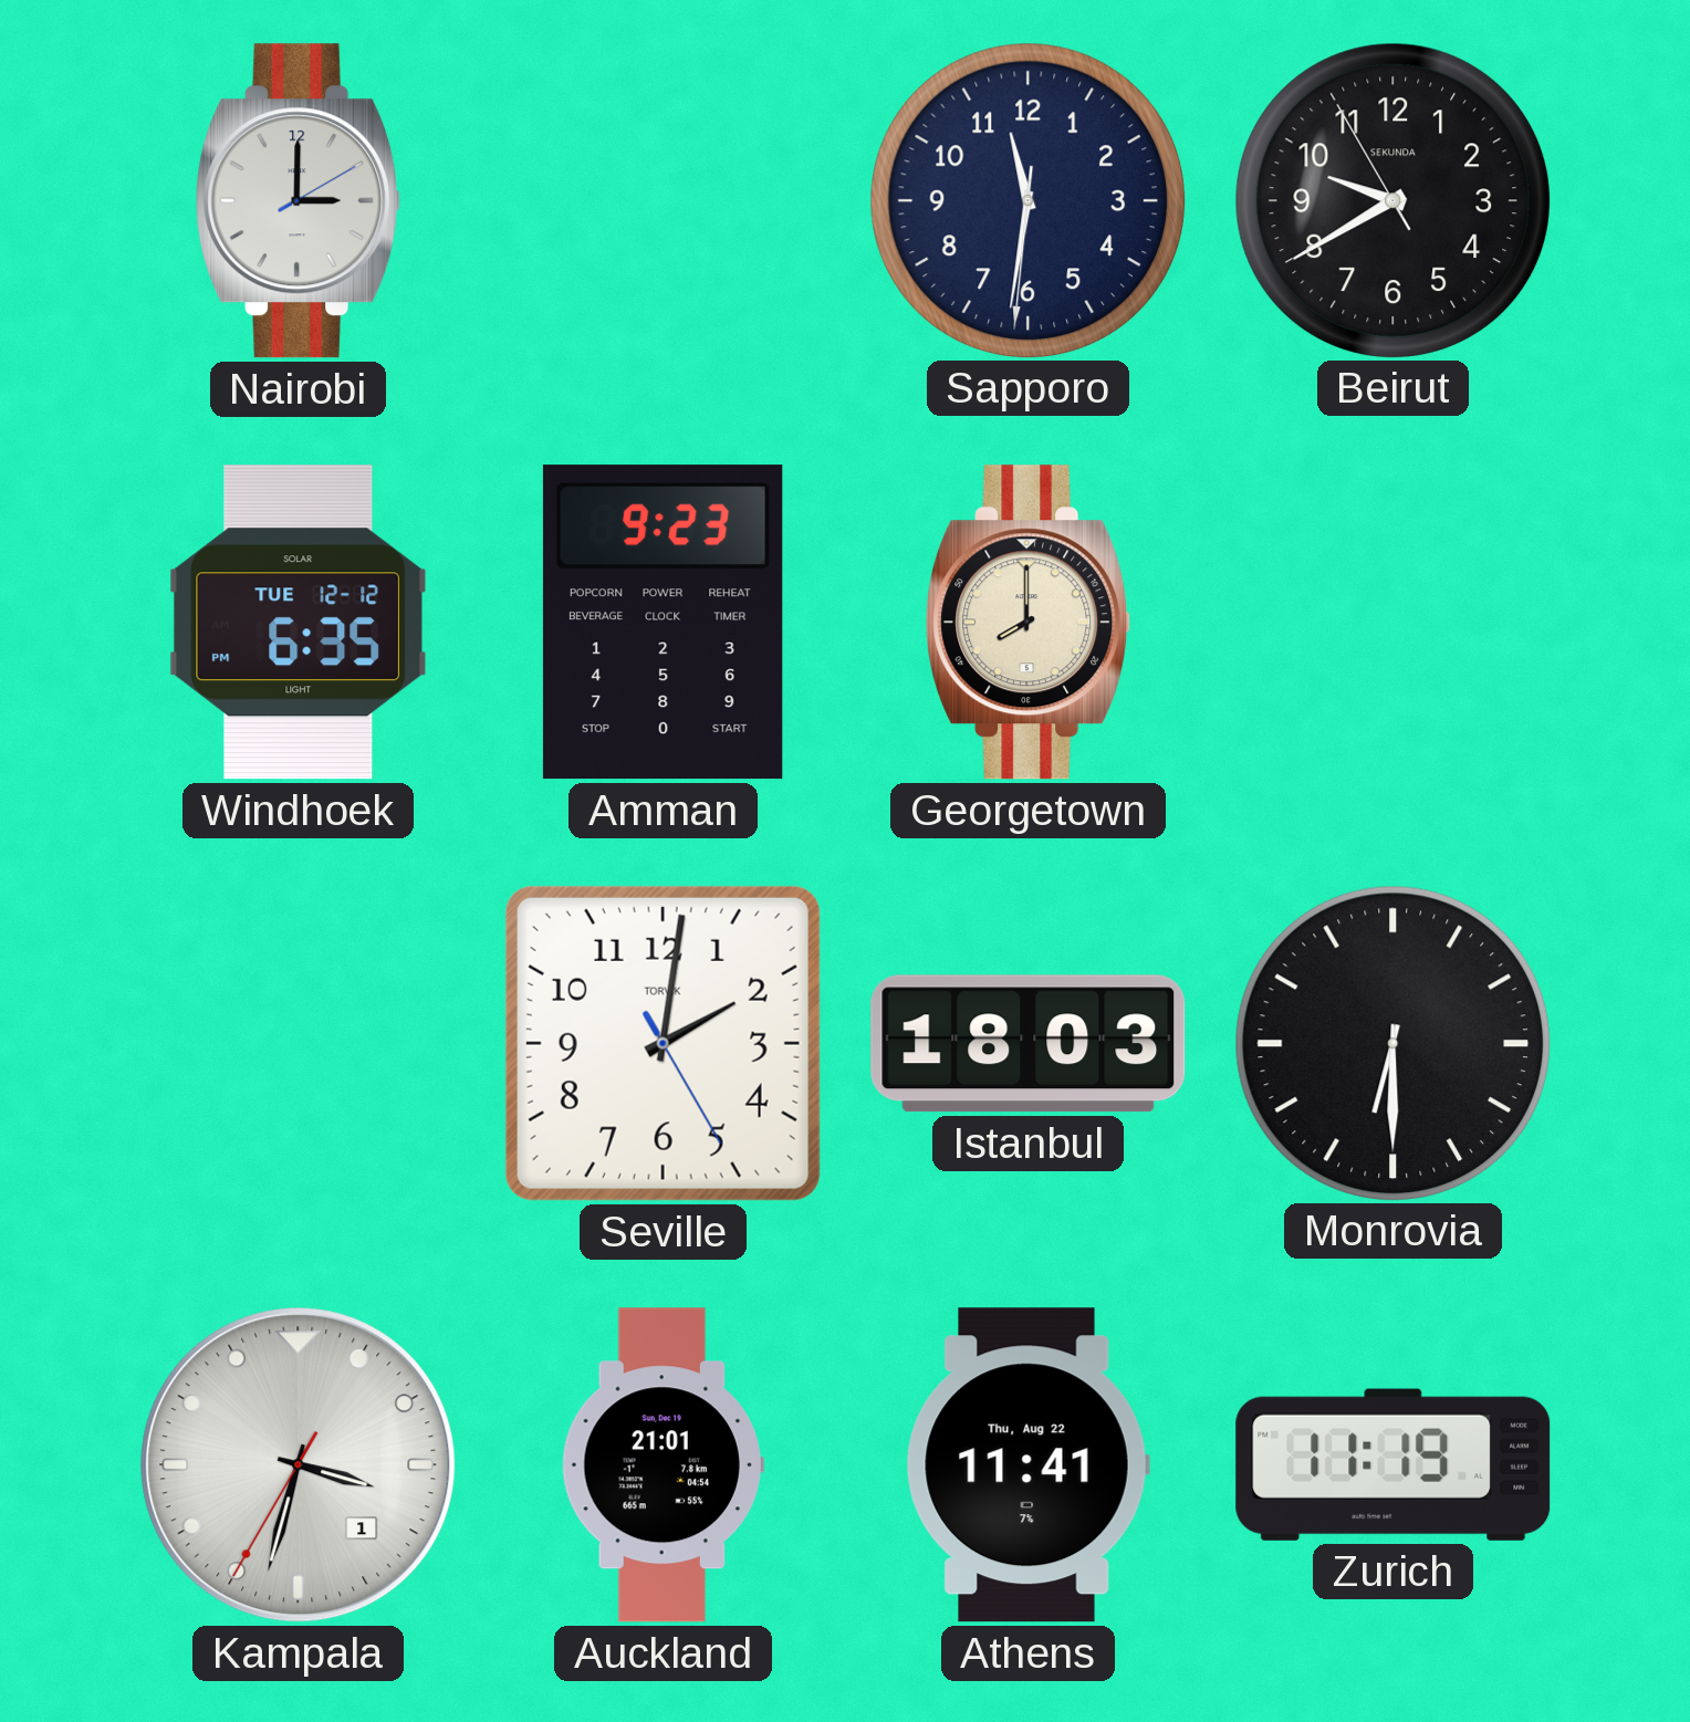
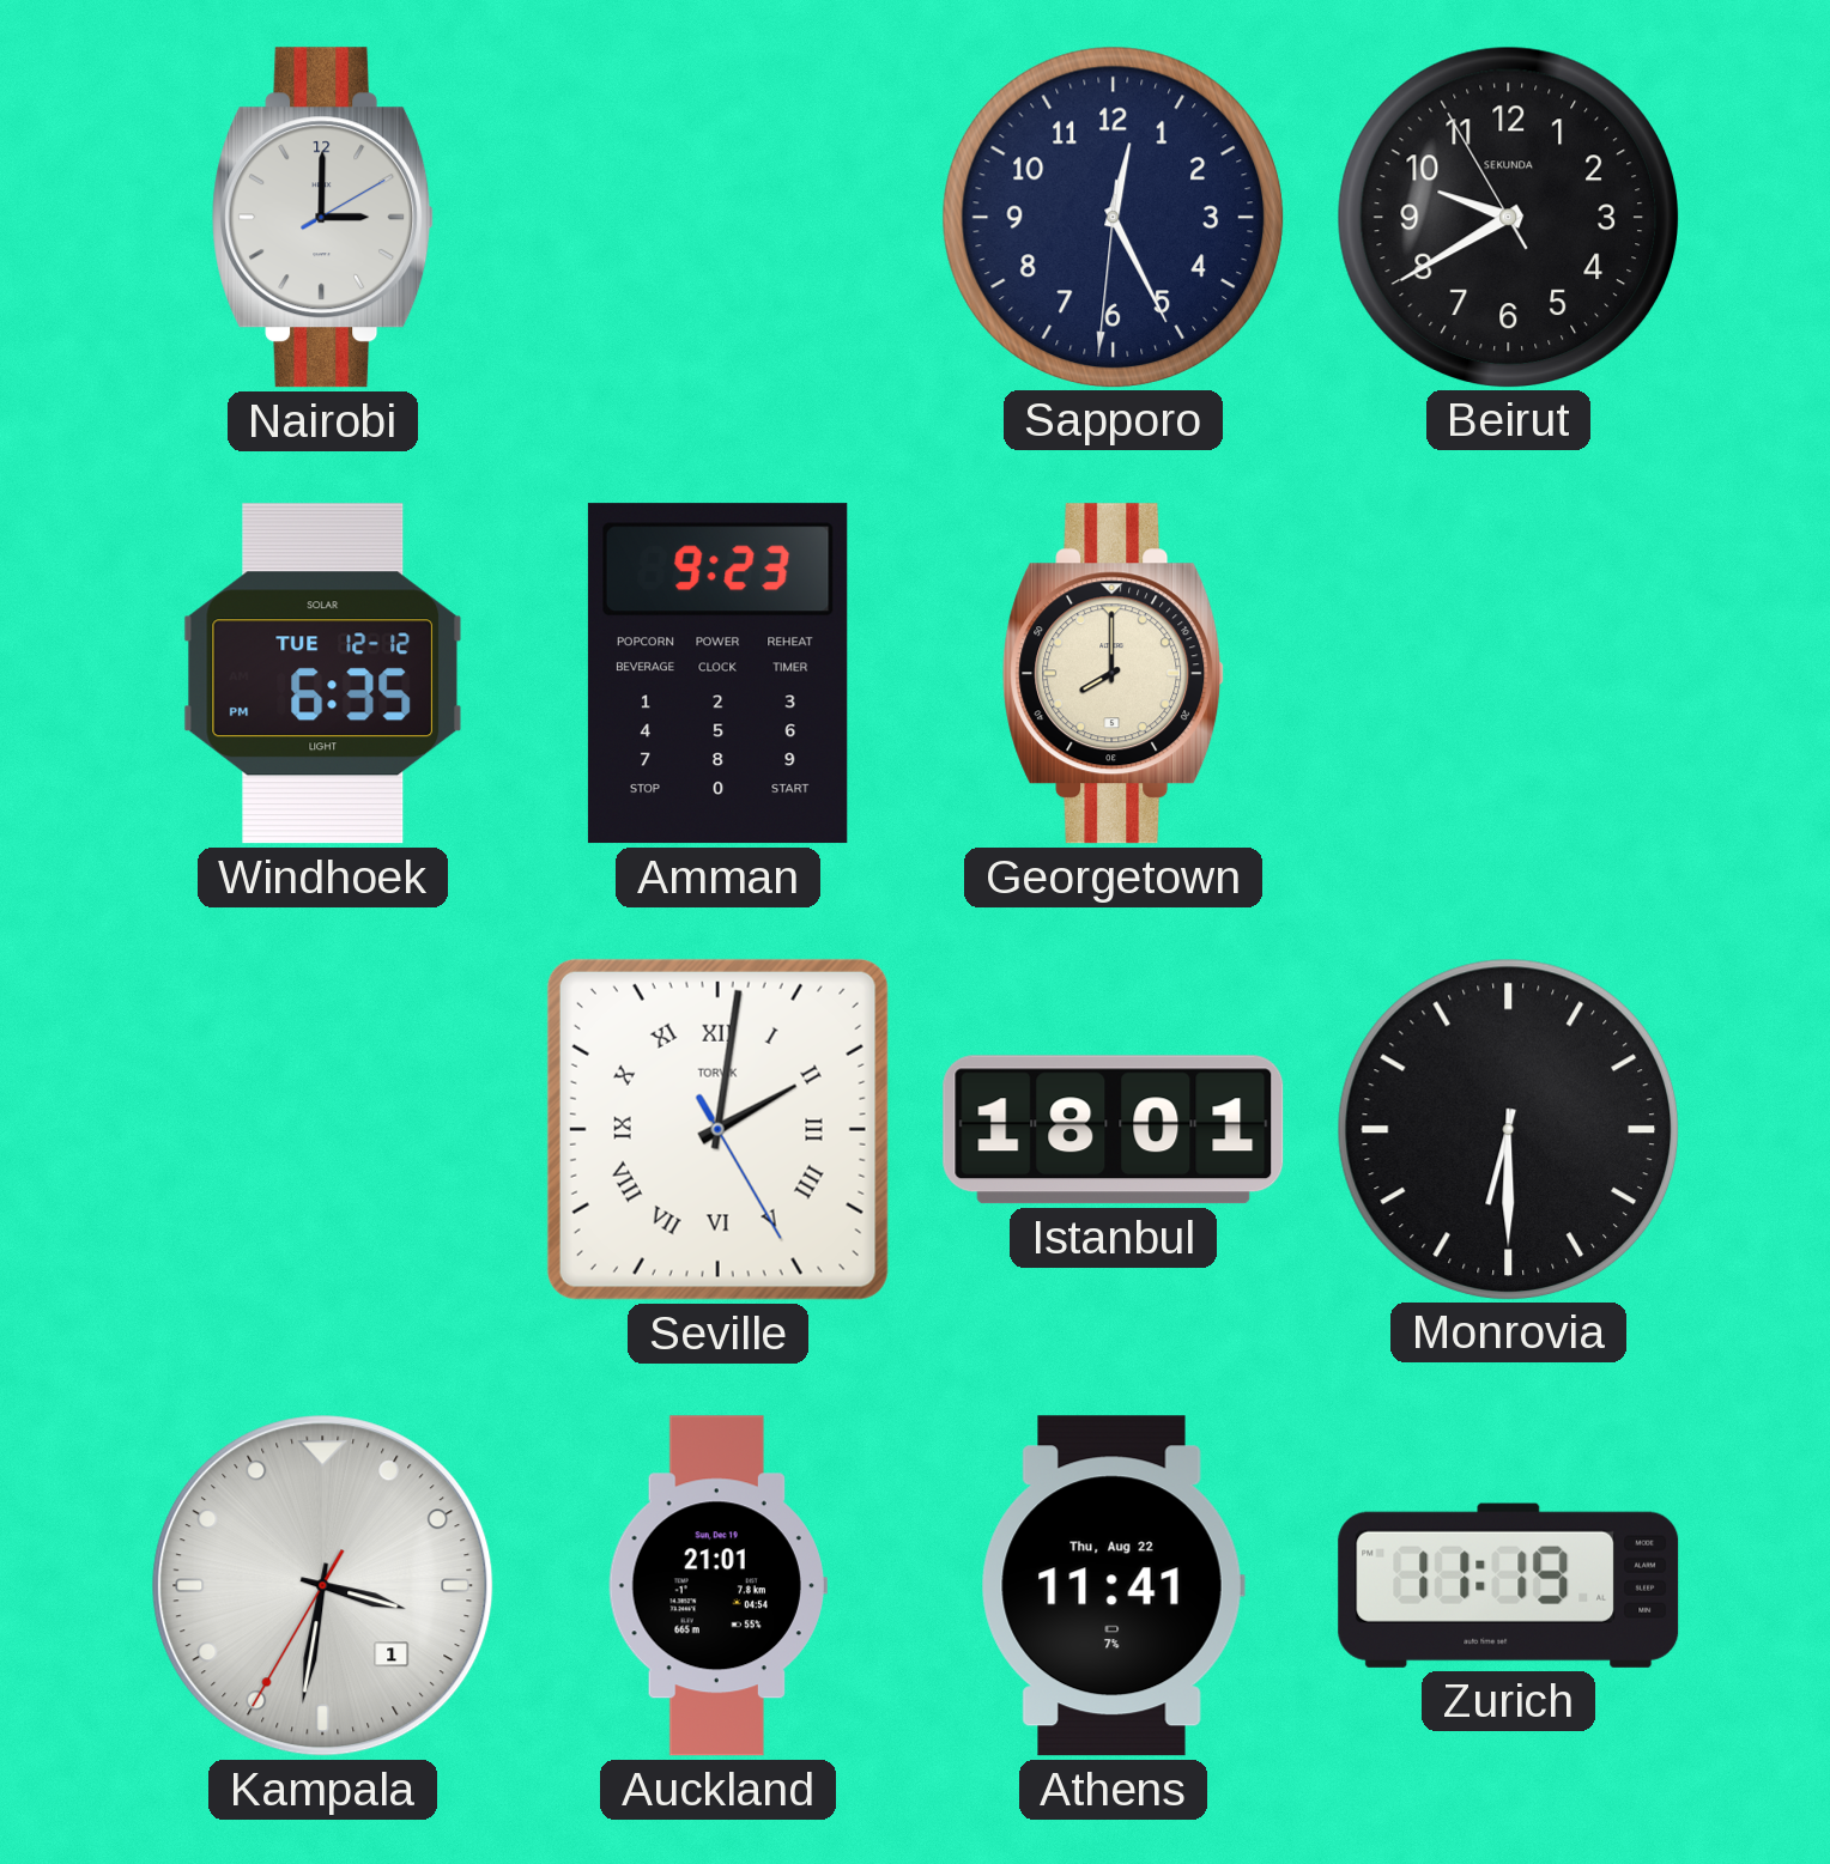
Sapporo: 11:31 -> 12:25 (1113, 217)
Seville numerals: Arabic -> Roman (717, 1129)
Istanbul: 18:03 -> 18:01 (1114, 1130)
Kampala: 3:32 -> 3:31 (323, 1586)
